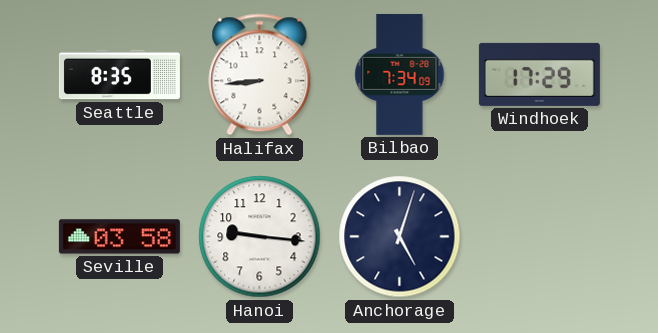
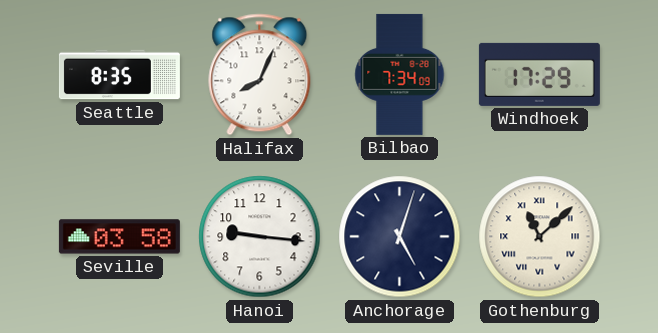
Halifax: 8:44 -> 8:04 (260, 75)
Gothenburg: none -> 11:08 (540, 237)
